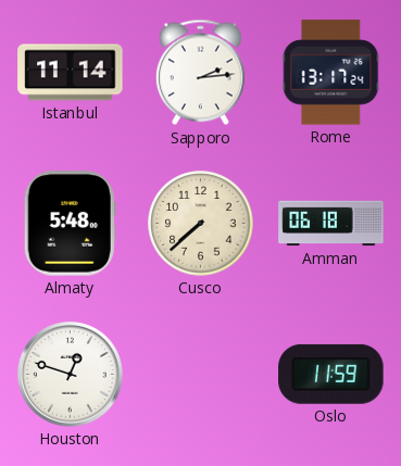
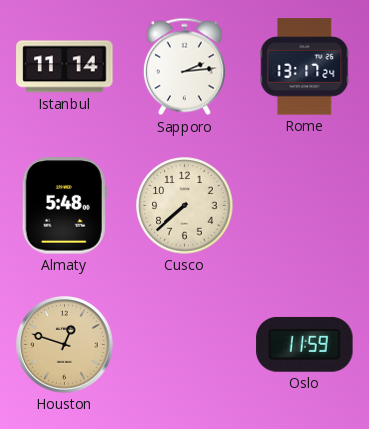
Amman: 06:18 -> none (331, 224)
Houston dial: white -> champagne (65, 345)
